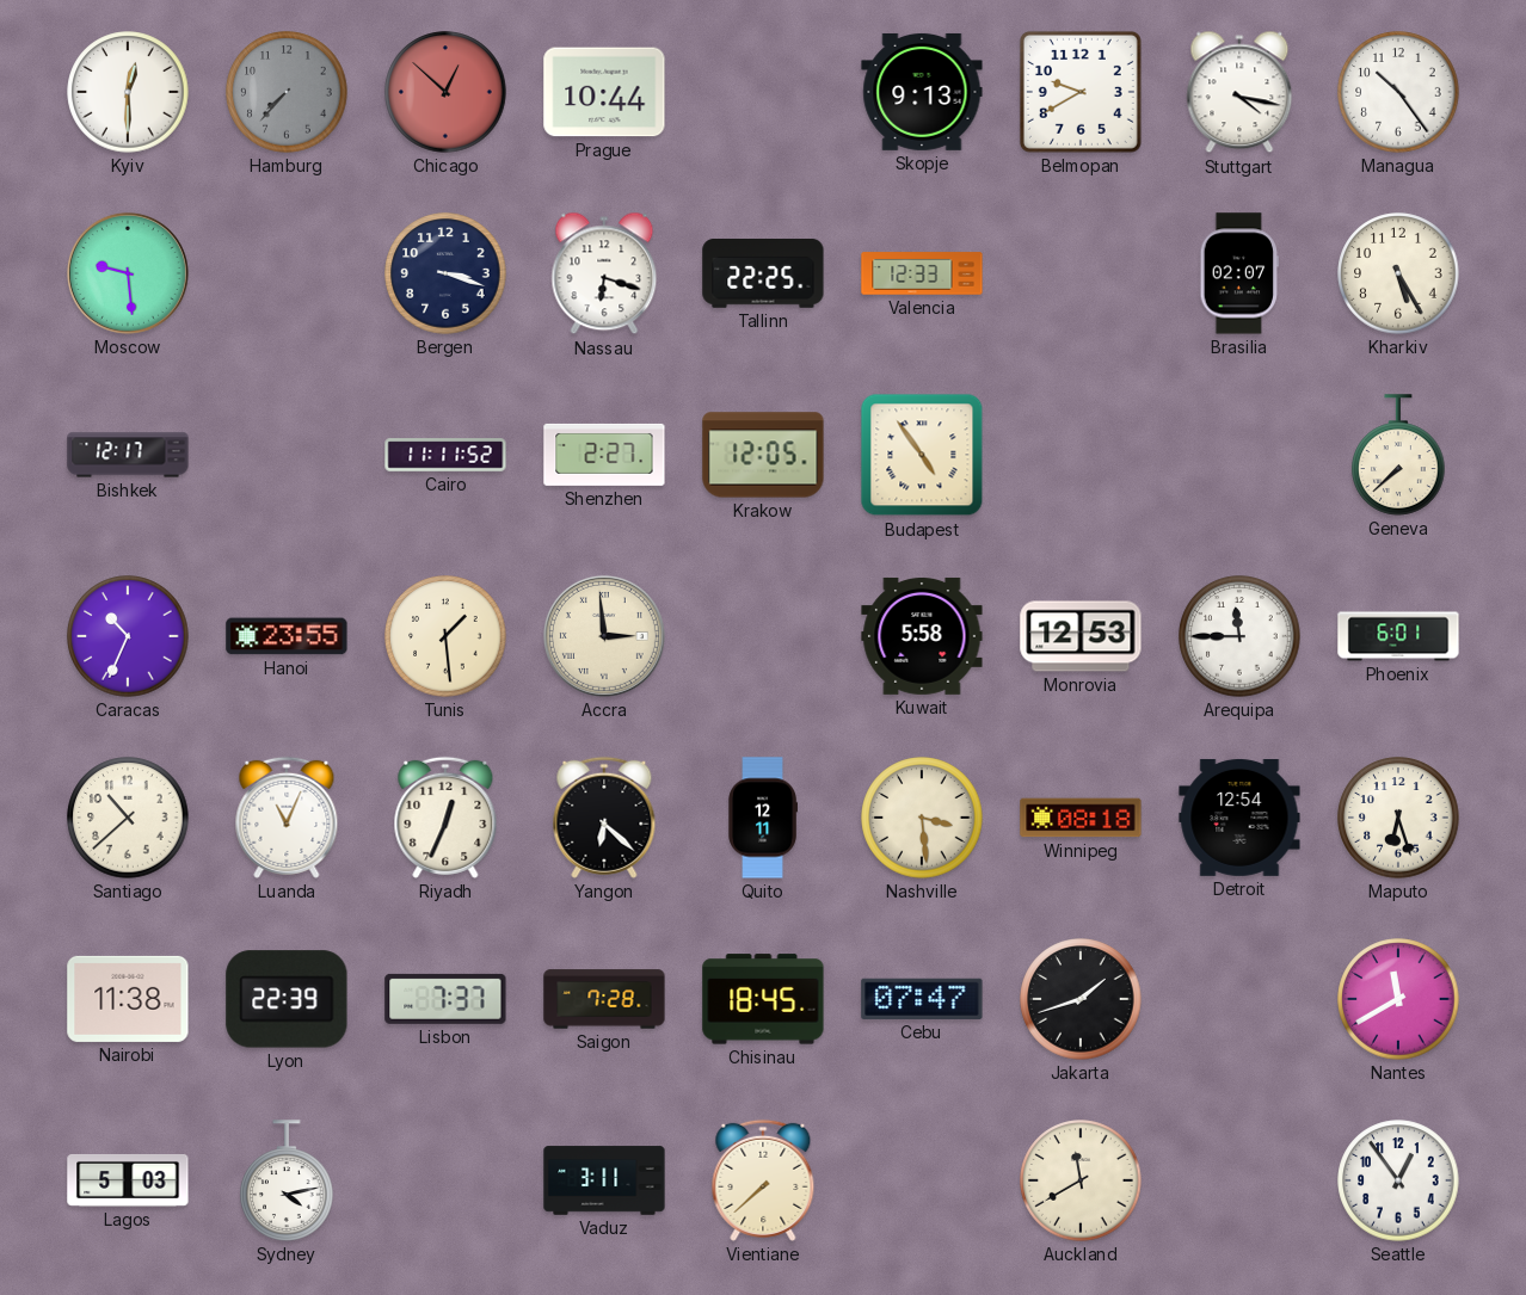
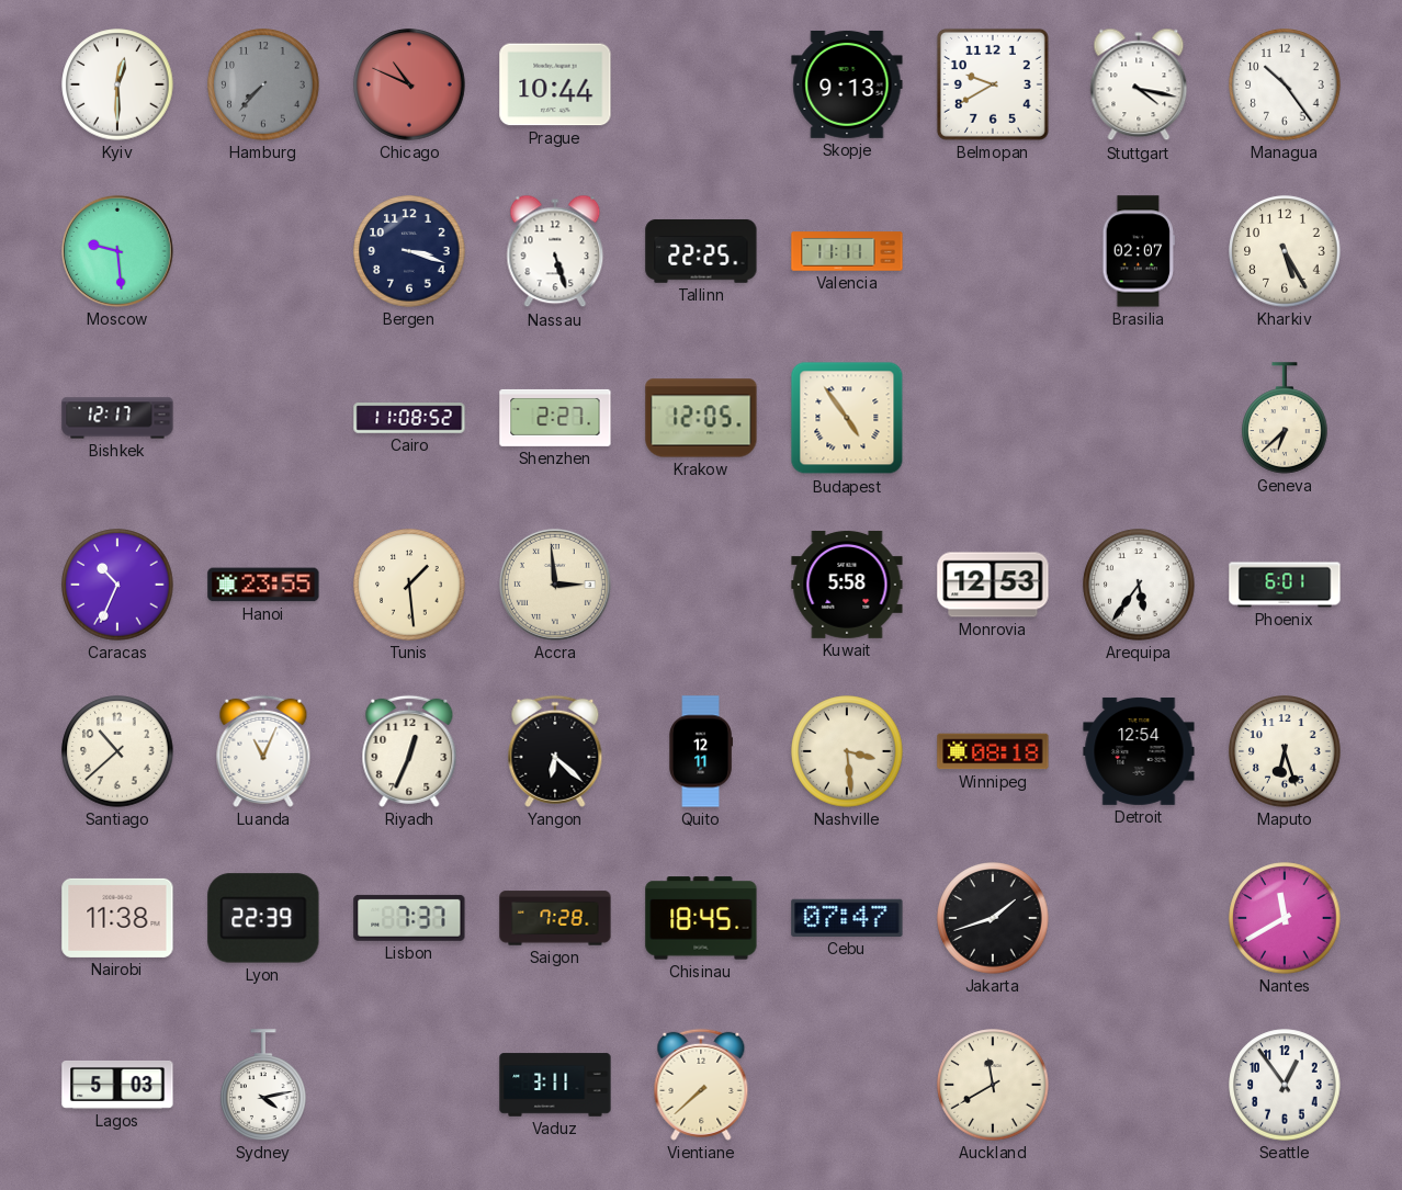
Chicago: 12:52 -> 10:49 (409, 84)
Nassau: 6:18 -> 5:27 (555, 251)
Valencia: 12:33 -> 11:11 (847, 251)
Cairo: 11:11 -> 11:08 (409, 418)
Geneva: 7:38 -> 6:38 (1285, 418)
Arequipa: 11:45 -> 5:36 (1139, 585)
